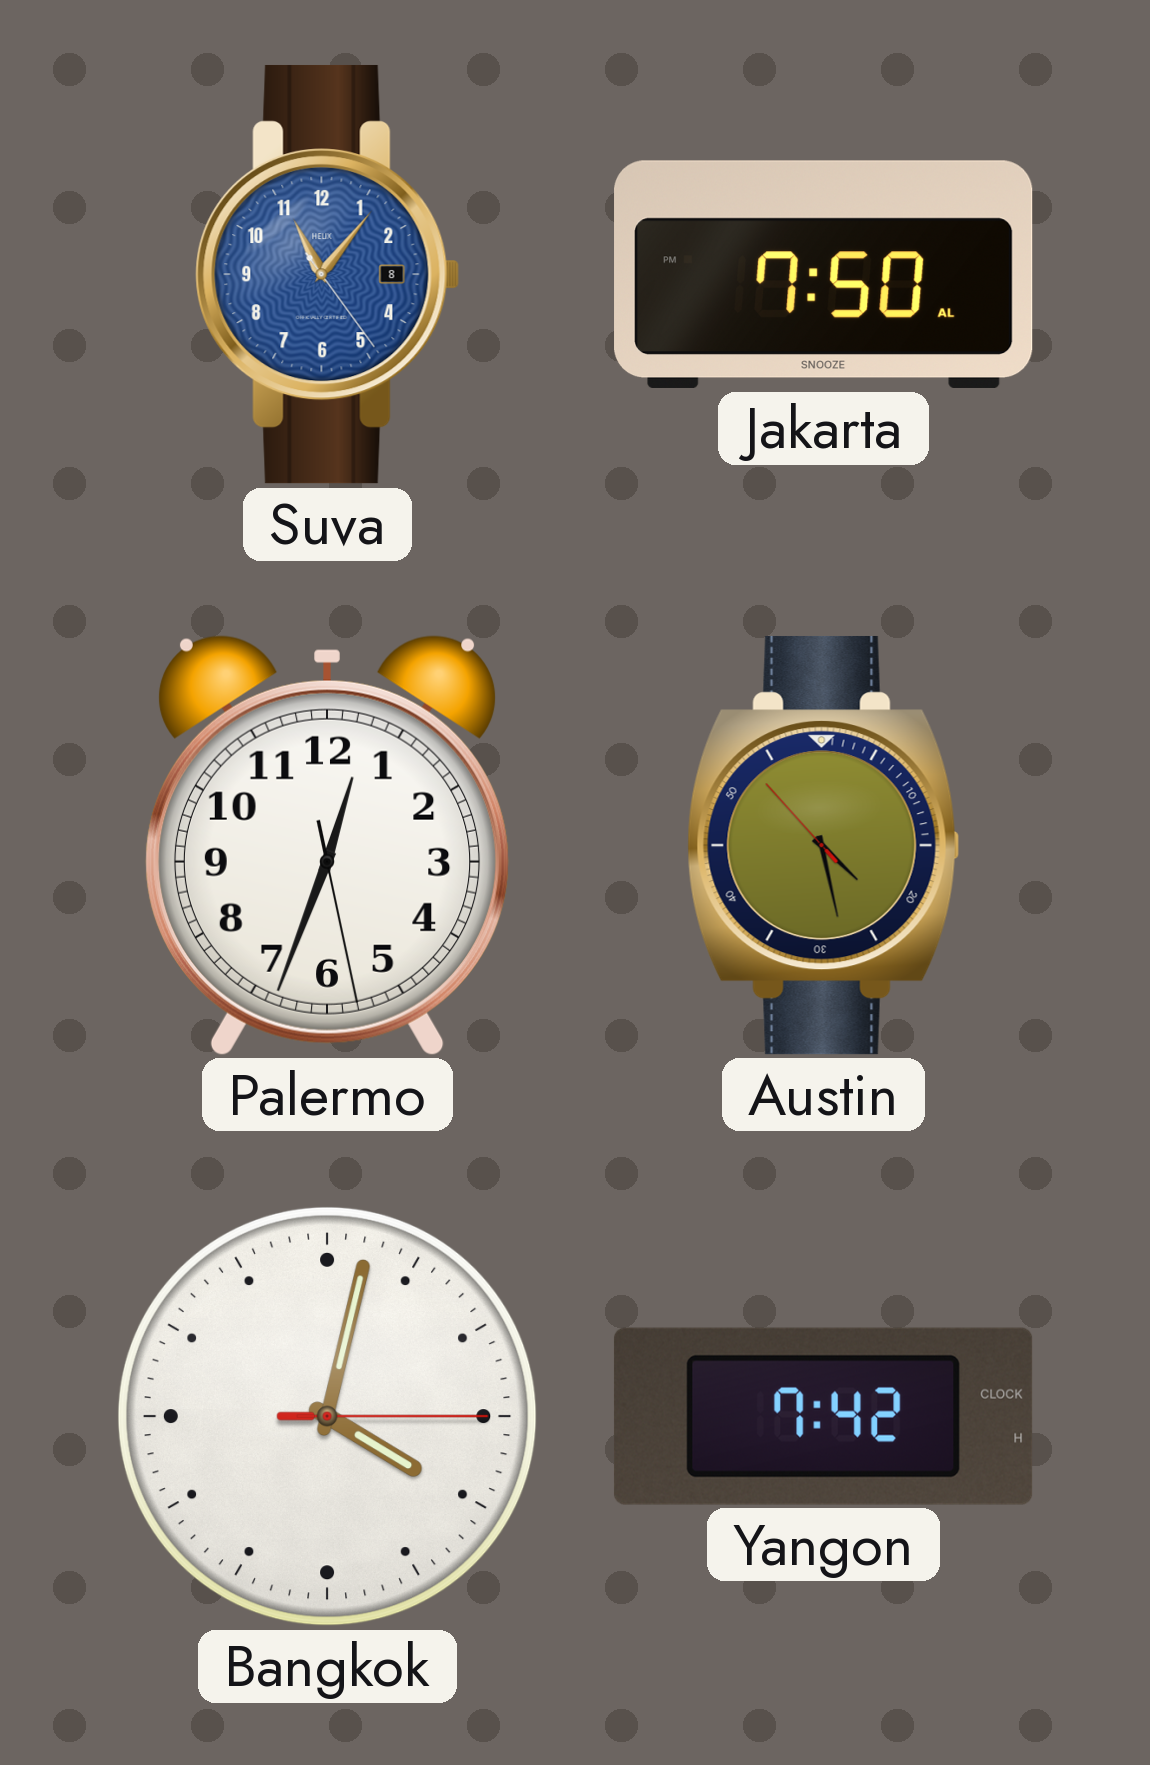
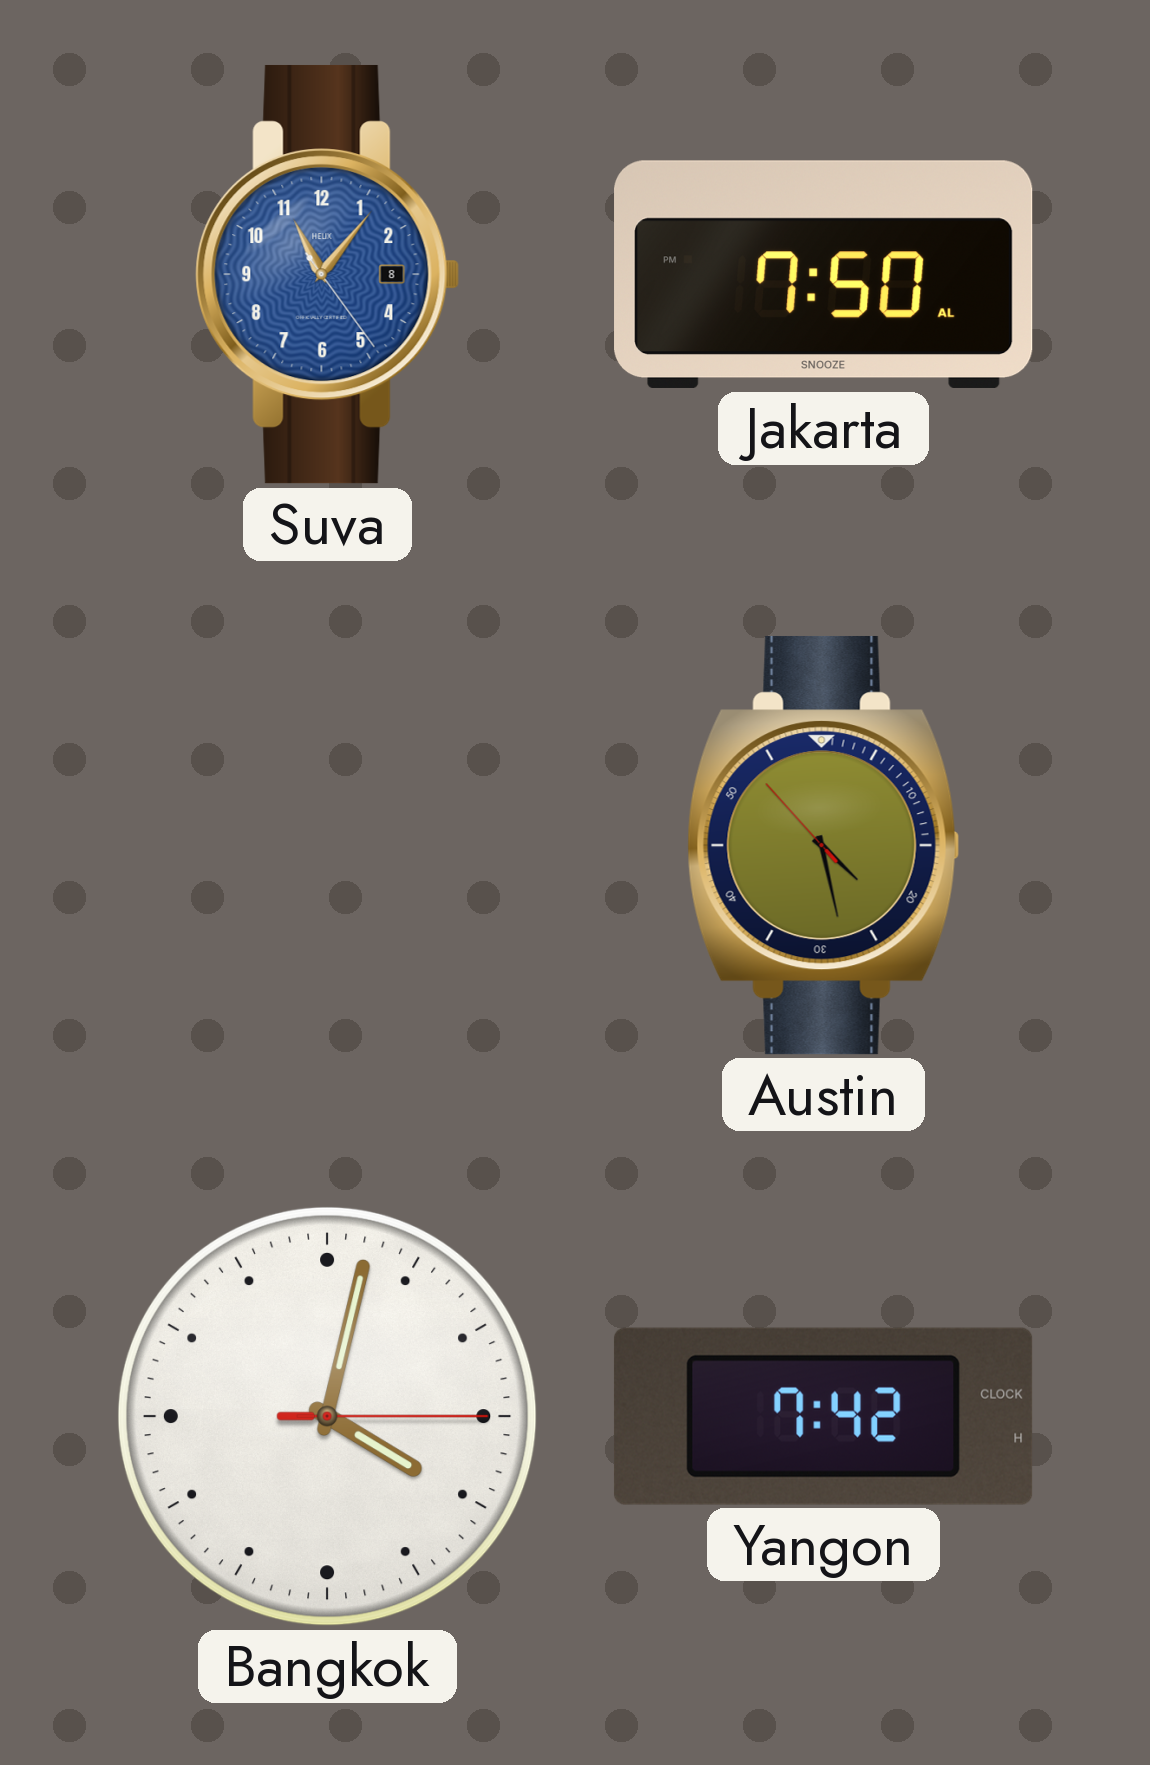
Palermo: 12:33 -> none (327, 845)
